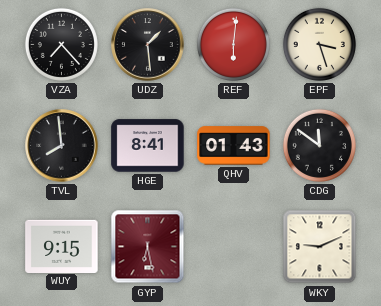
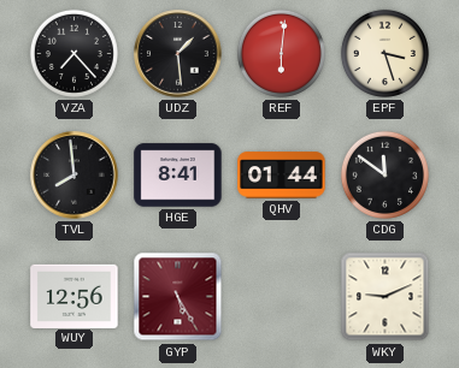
QHV: 01:43 -> 01:44 (282, 176)
WUY: 9:15 -> 12:56 (75, 296)
GYP: 6:28 -> 5:25 (178, 297)
